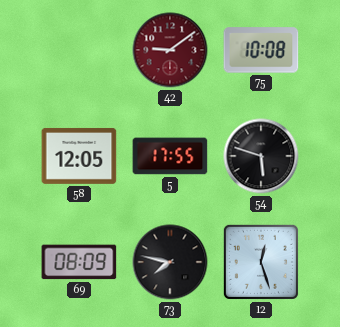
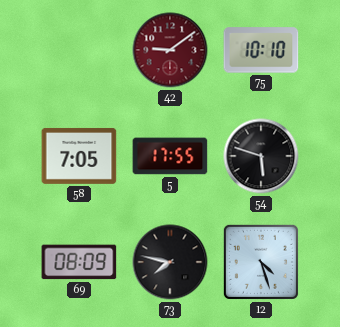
75: 10:08 -> 10:10 (261, 50)
58: 12:05 -> 7:05 (79, 156)
12: 12:27 -> 4:27 (261, 262)
